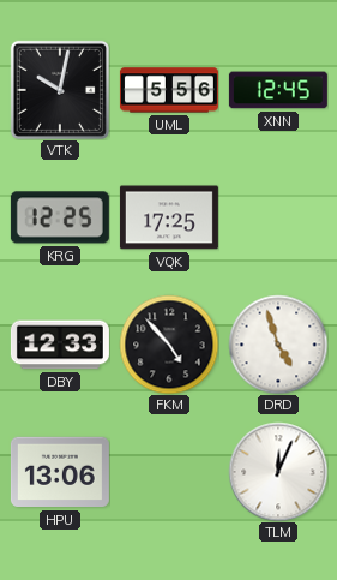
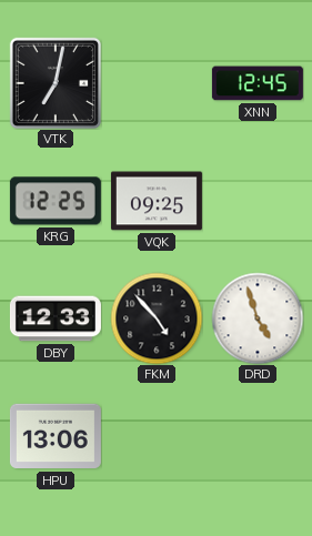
VTK: 10:02 -> 7:02 (56, 83)
UML: 5:56 -> none (169, 90)
VQK: 17:25 -> 09:25 (157, 201)
TLM: 12:04 -> none (278, 472)
